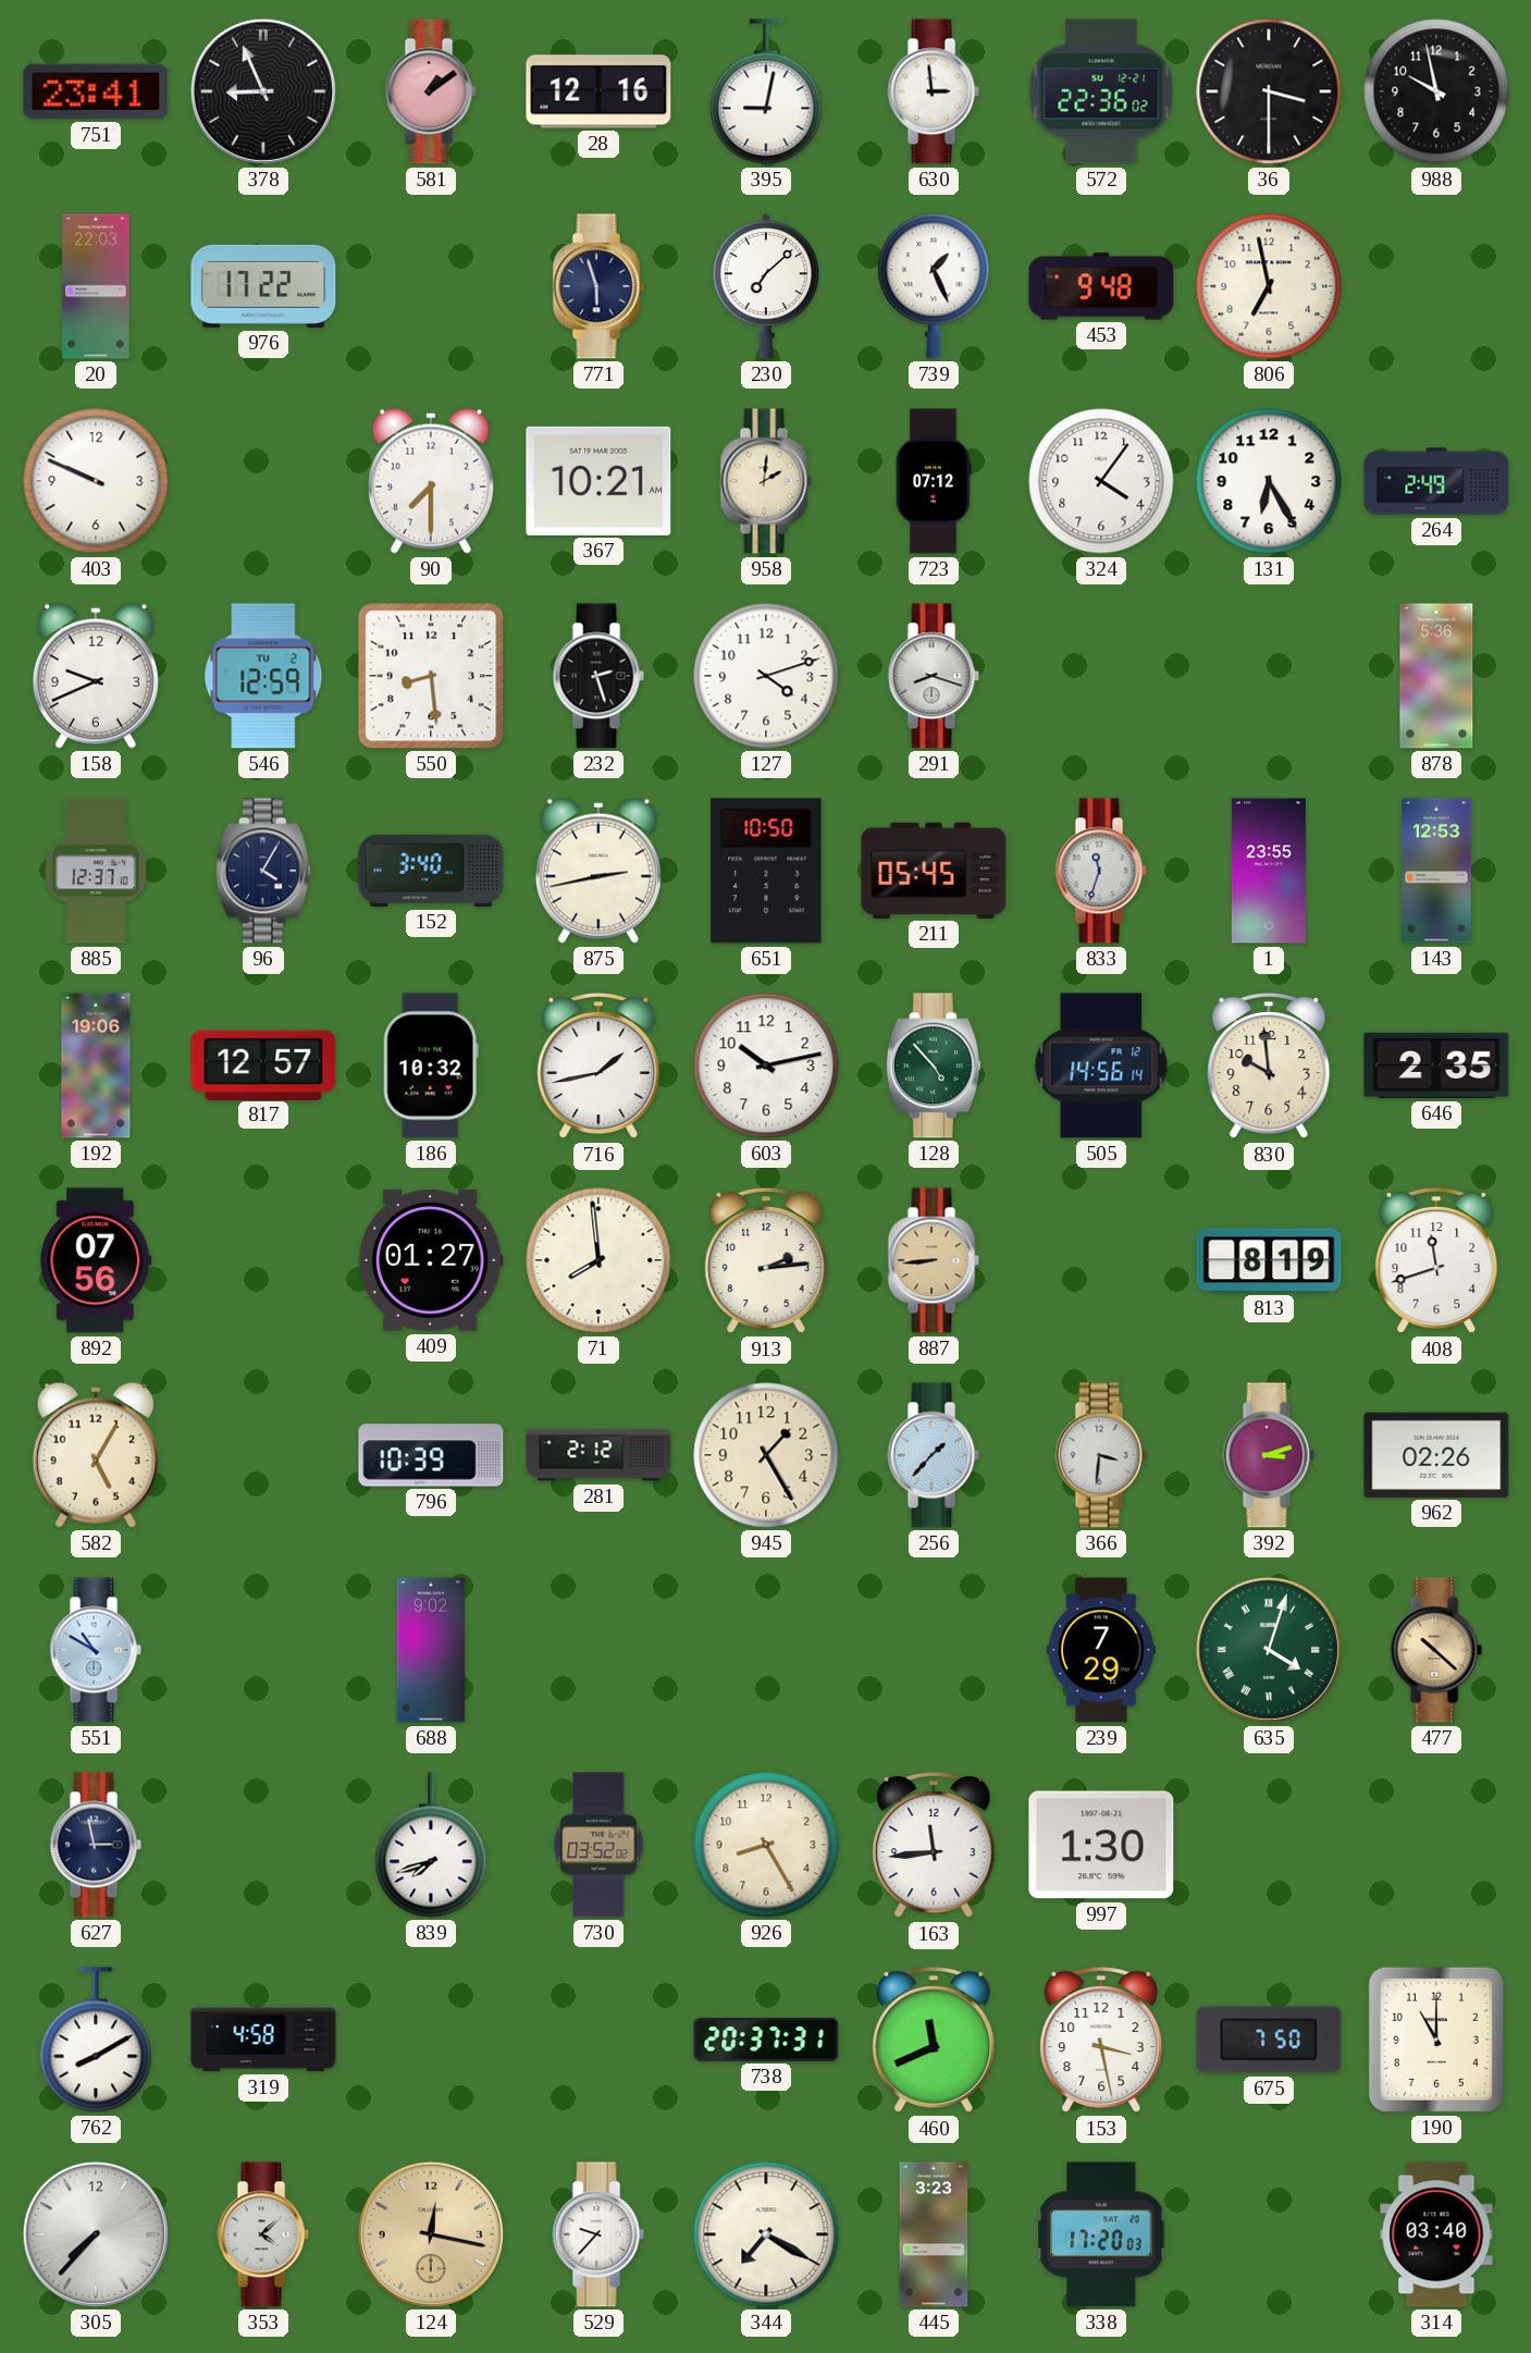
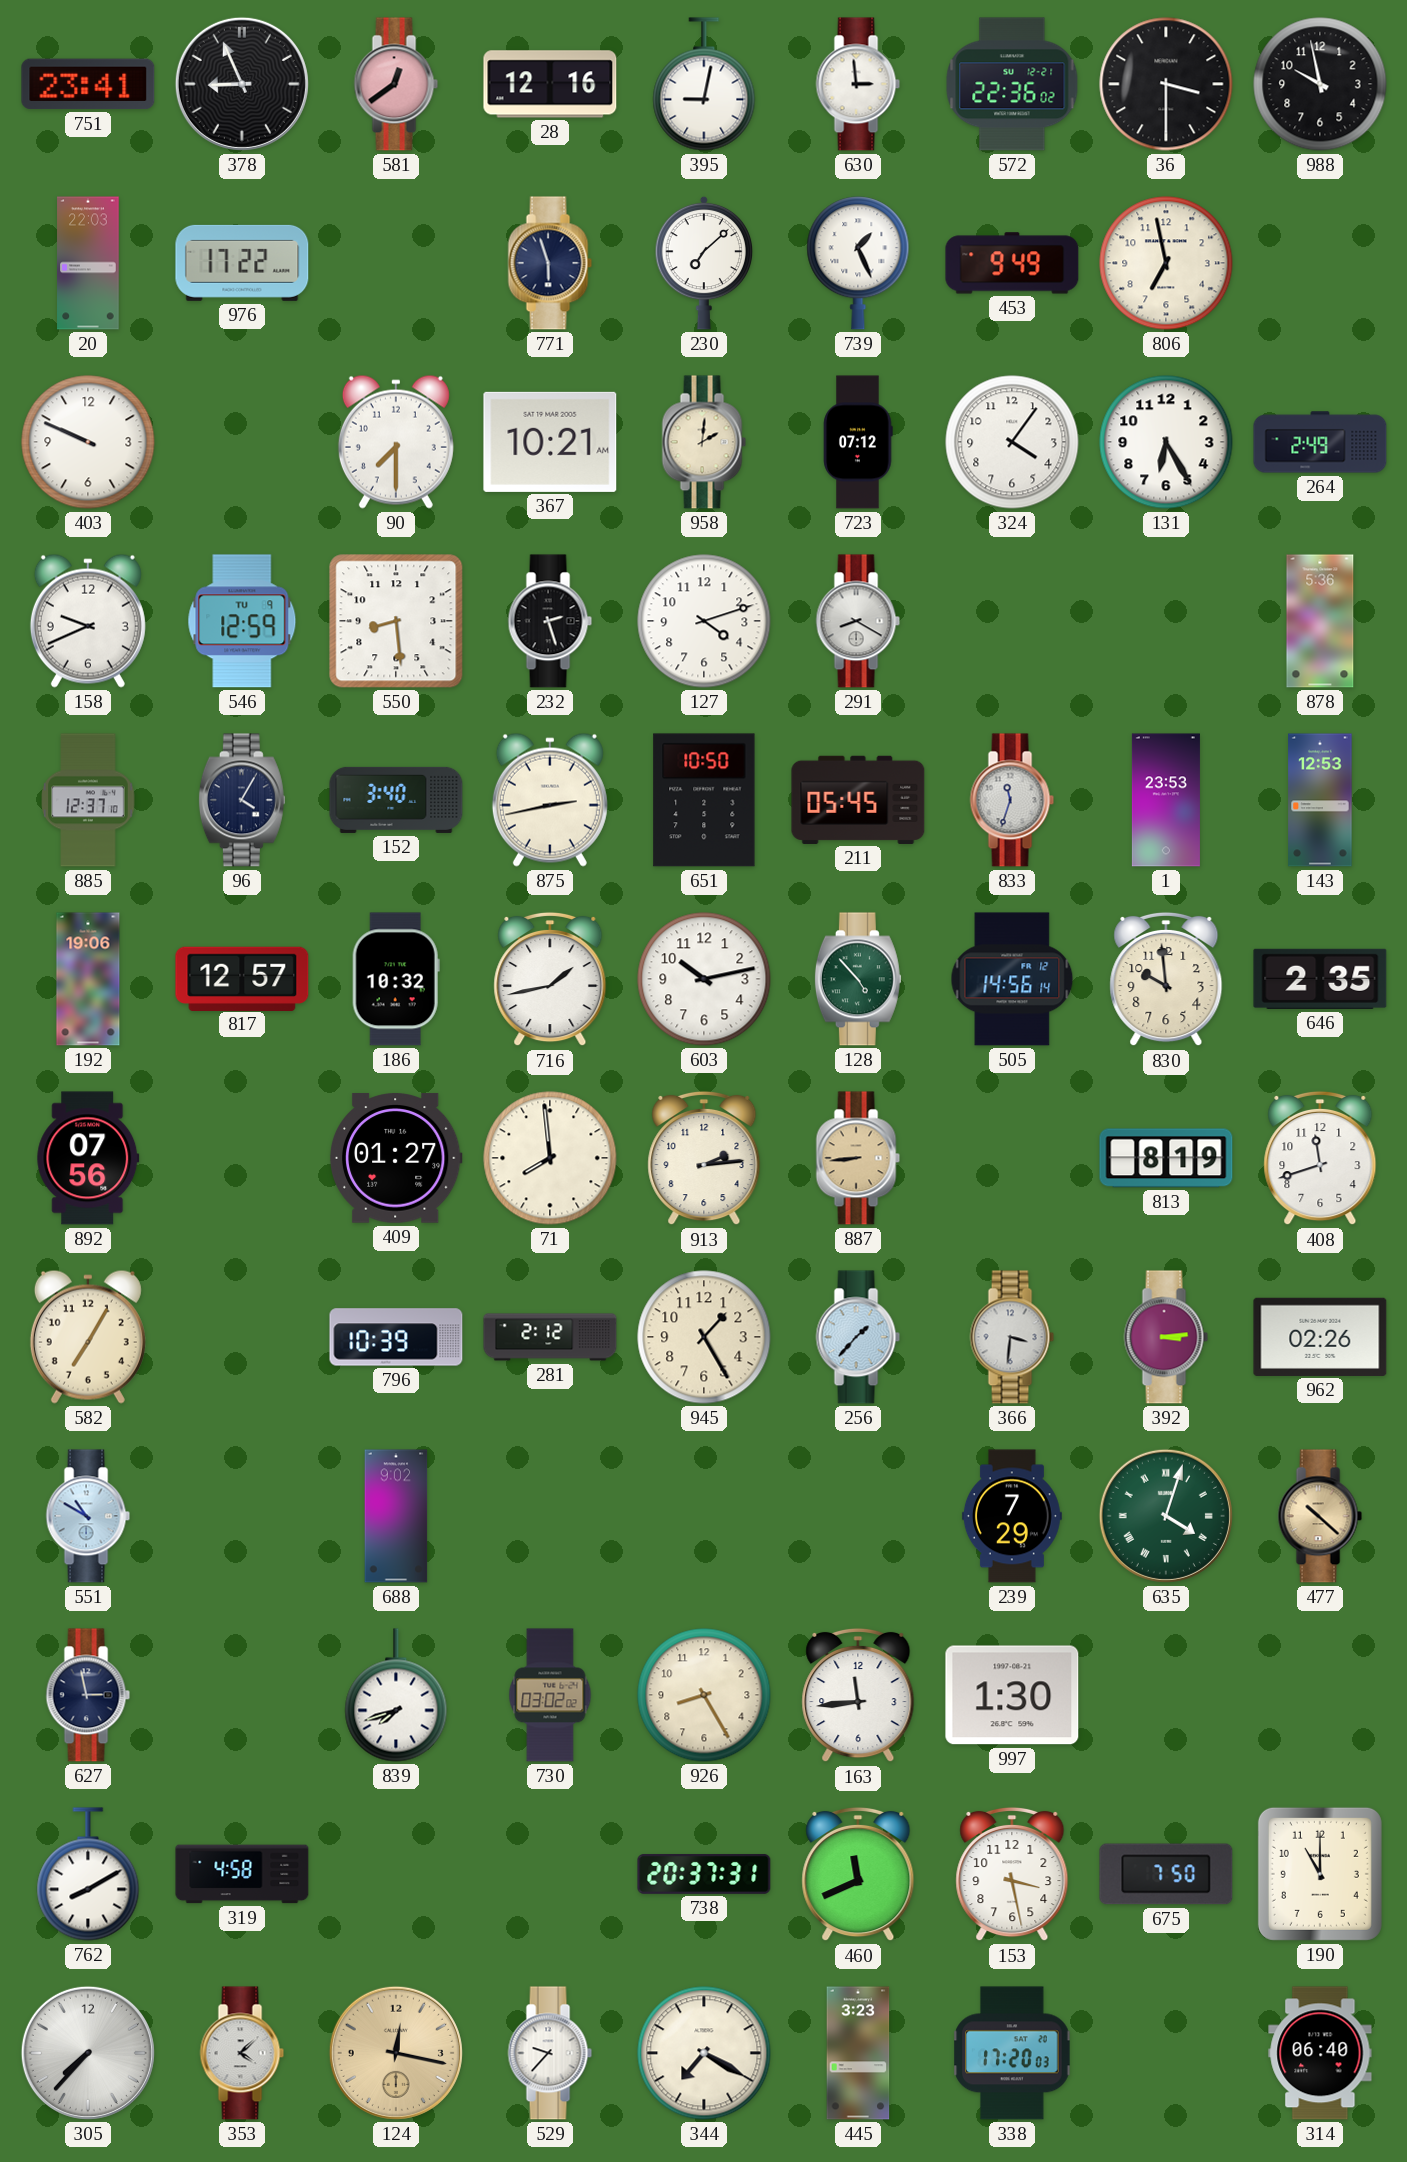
581: 1:09 -> 12:39 (396, 84)
453: 9:48 -> 9:49 (1012, 263)
546 date: TU 2 -> TU 9 (242, 621)
291: 8:18 -> 8:20 (858, 621)
1: 23:55 -> 23:53 (1166, 800)
582: 5:05 -> 7:05 (88, 1337)
392: 3:12 -> 3:14 (1166, 1337)
730: 03:52 -> 03:02 (550, 1695)
314: 03:40 -> 06:40 (1320, 2053)
